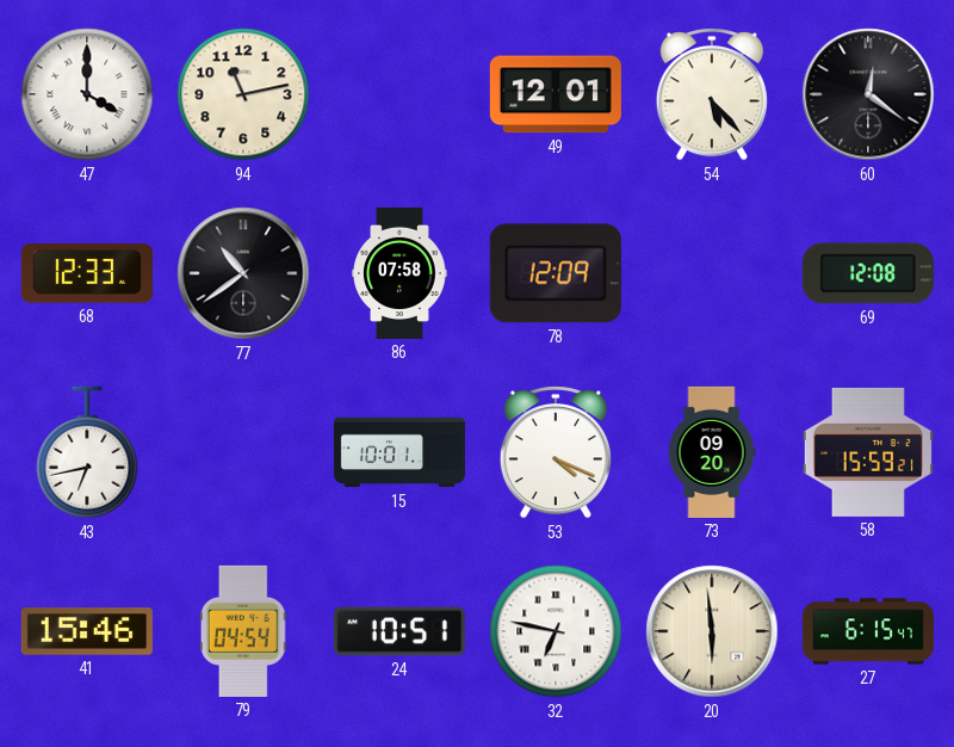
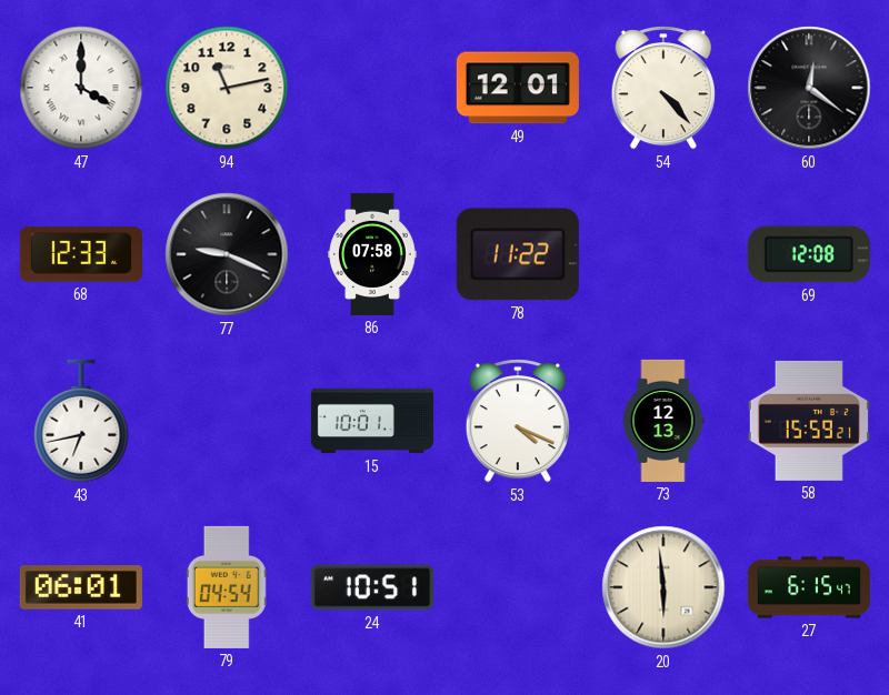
54: 5:23 -> 4:23 (663, 88)
77: 10:39 -> 9:19 (227, 254)
78: 12:09 -> 11:22 (518, 254)
73: 09:20 -> 12:13 (663, 421)
41: 15:46 -> 06:01 (81, 587)
32: 6:47 -> none (556, 631)
